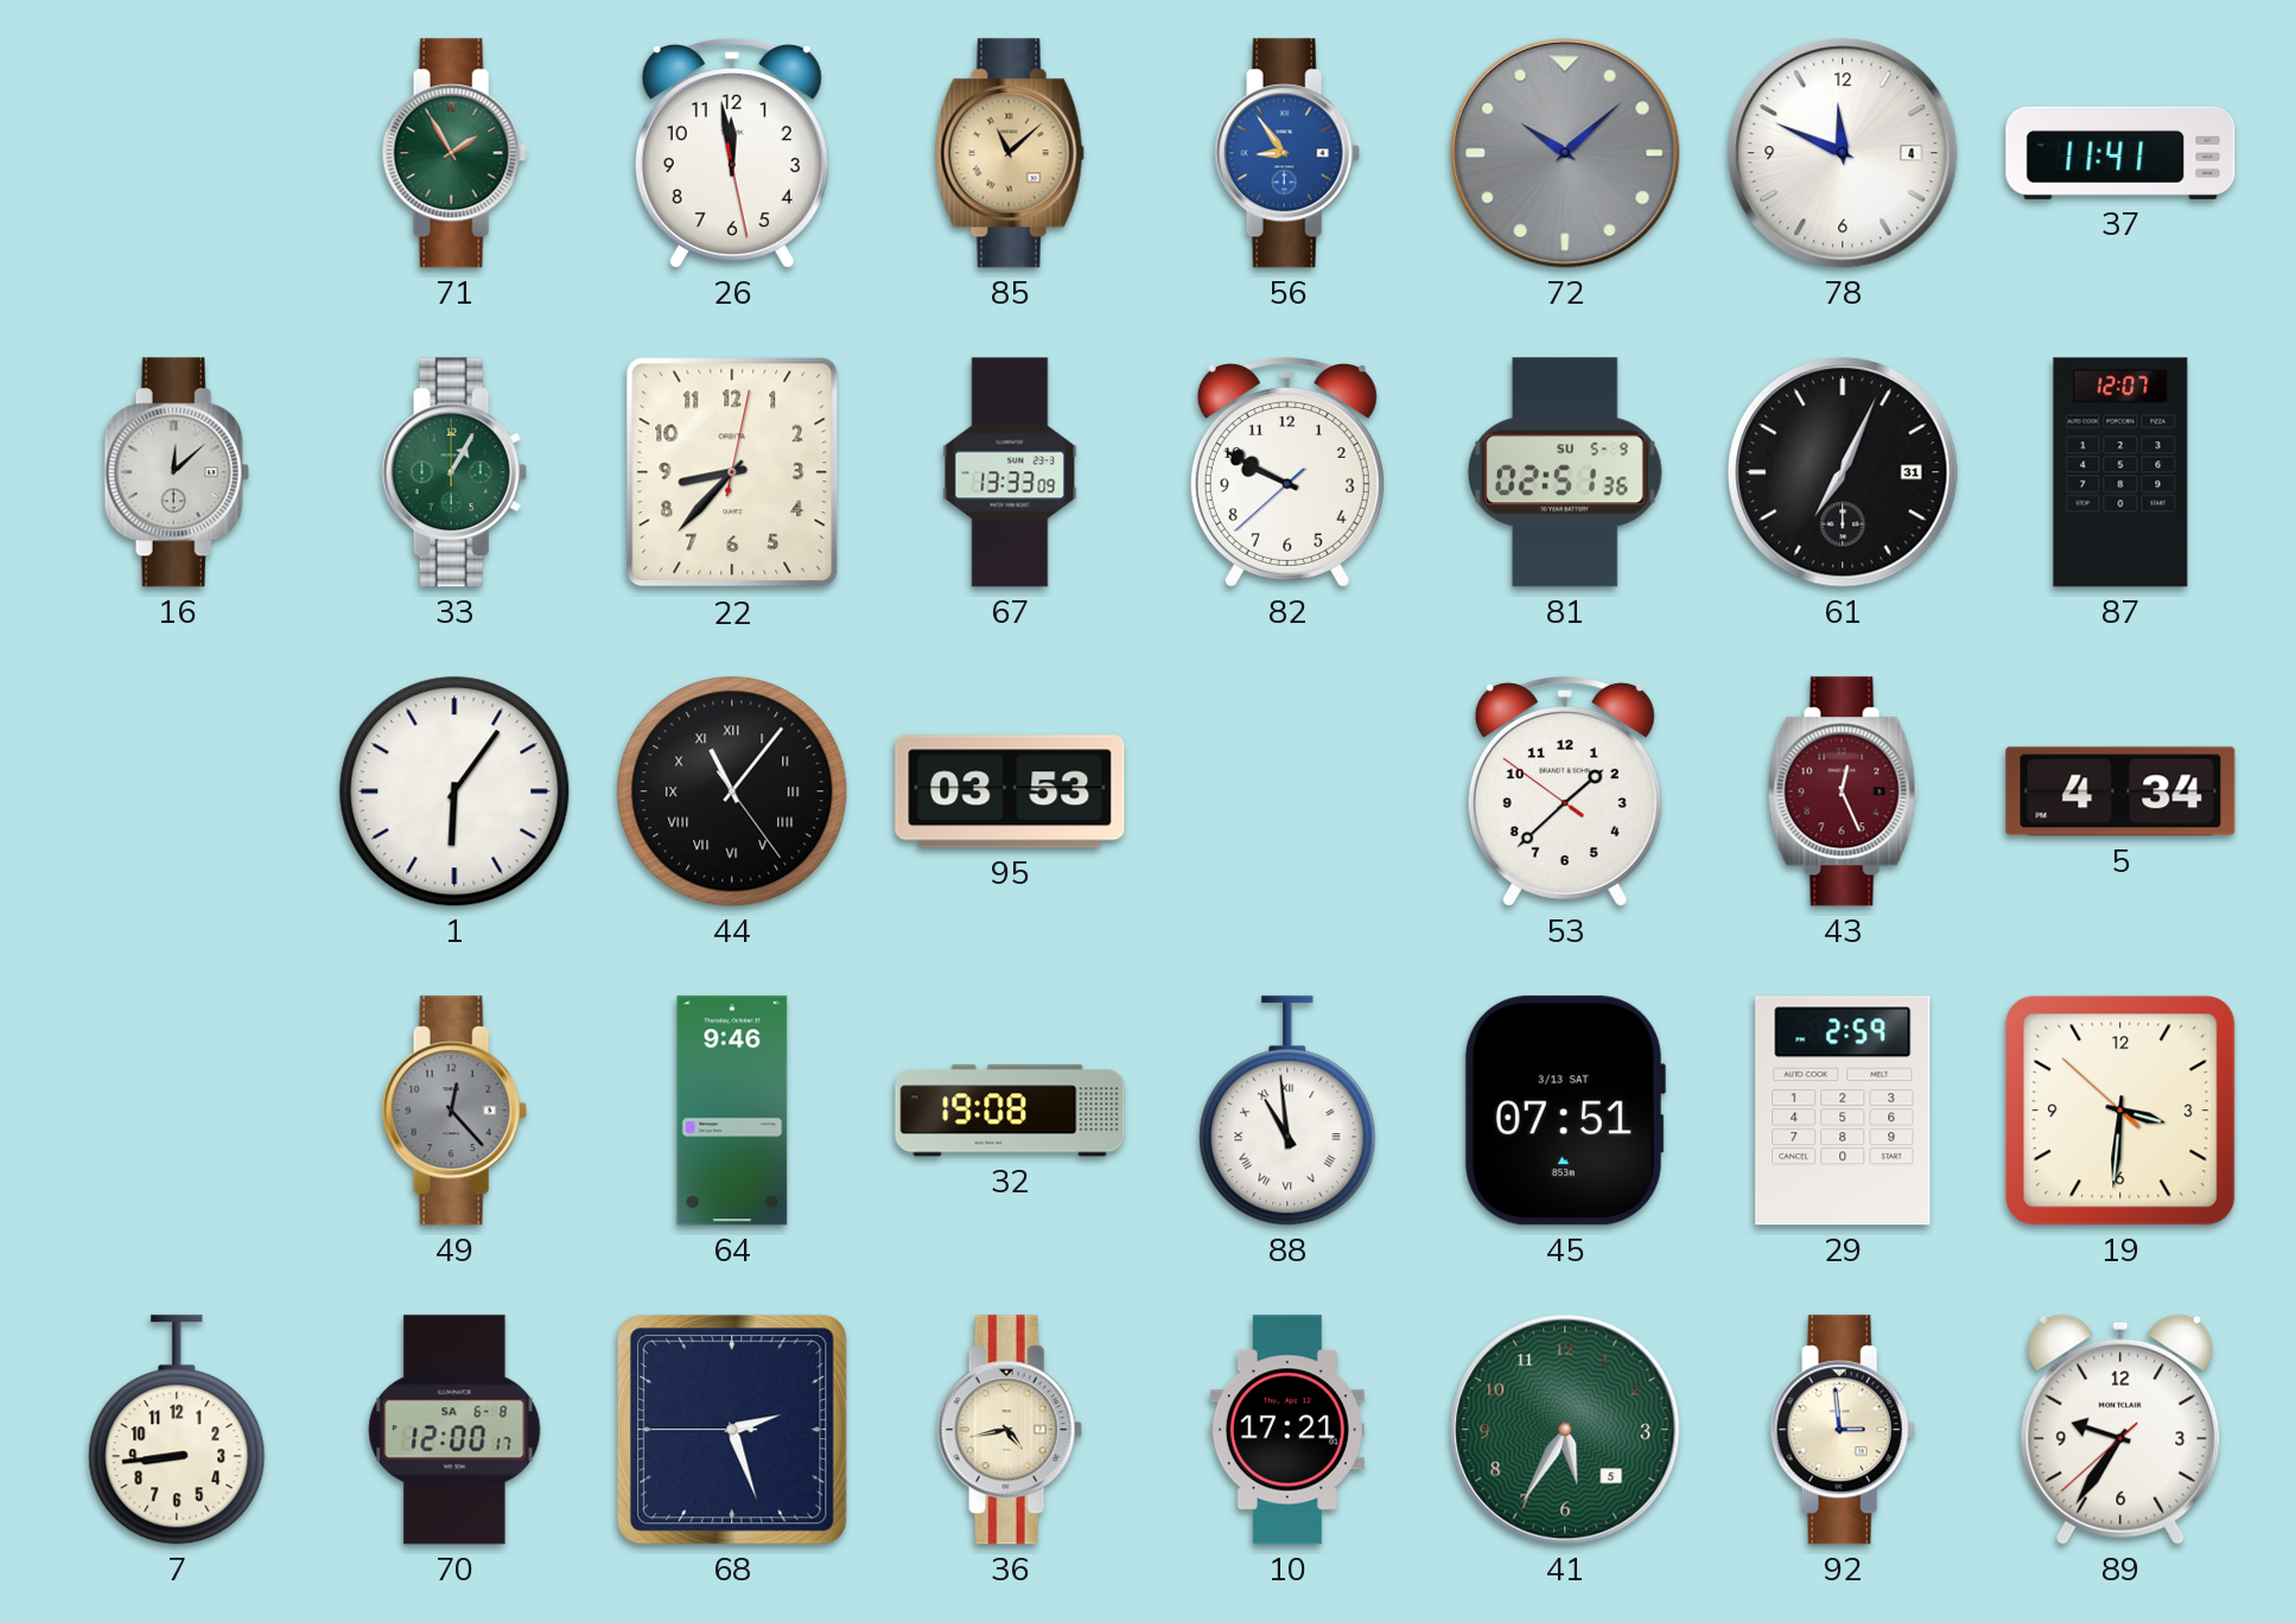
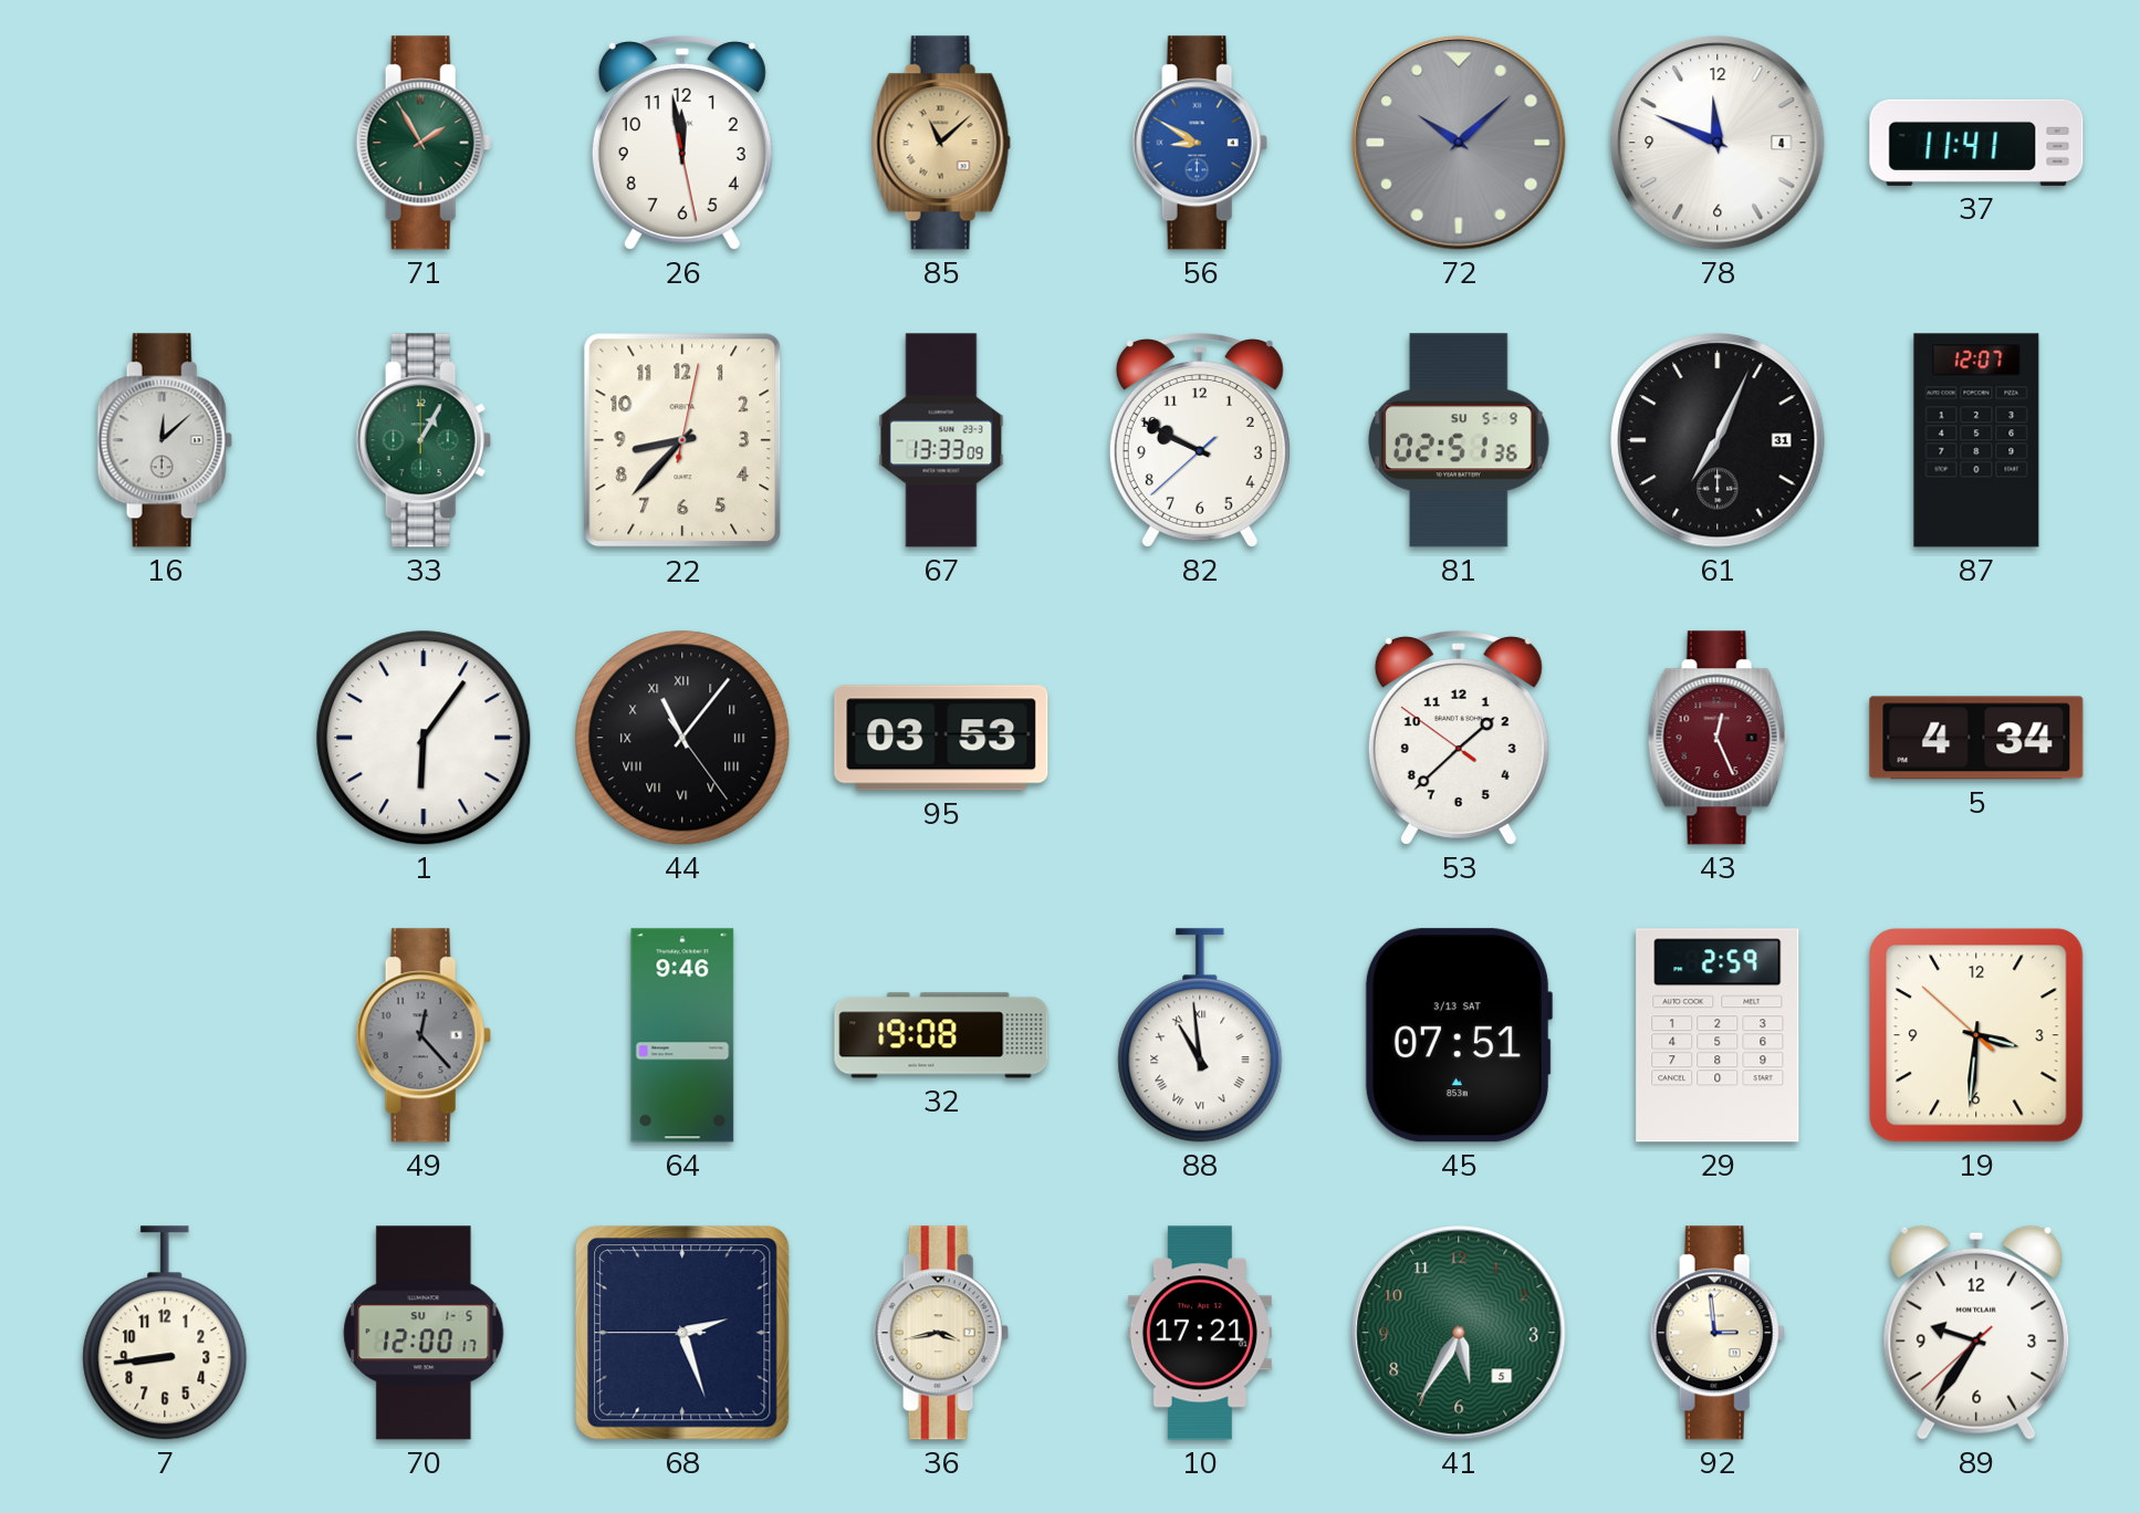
56: 8:54 -> 8:50 (1200, 143)
70 date: SA 6-8 -> SU 1-5 (424, 1333)
36: 4:43 -> 3:43 (941, 1333)
